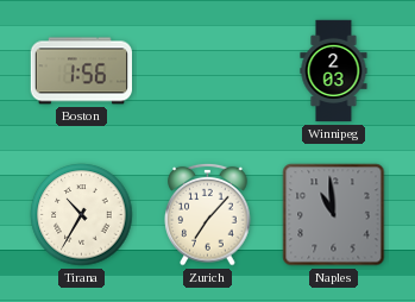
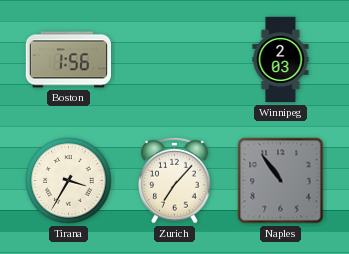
Tirana: 10:35 -> 3:35 (69, 181)
Naples: 10:59 -> 10:54 (281, 181)
